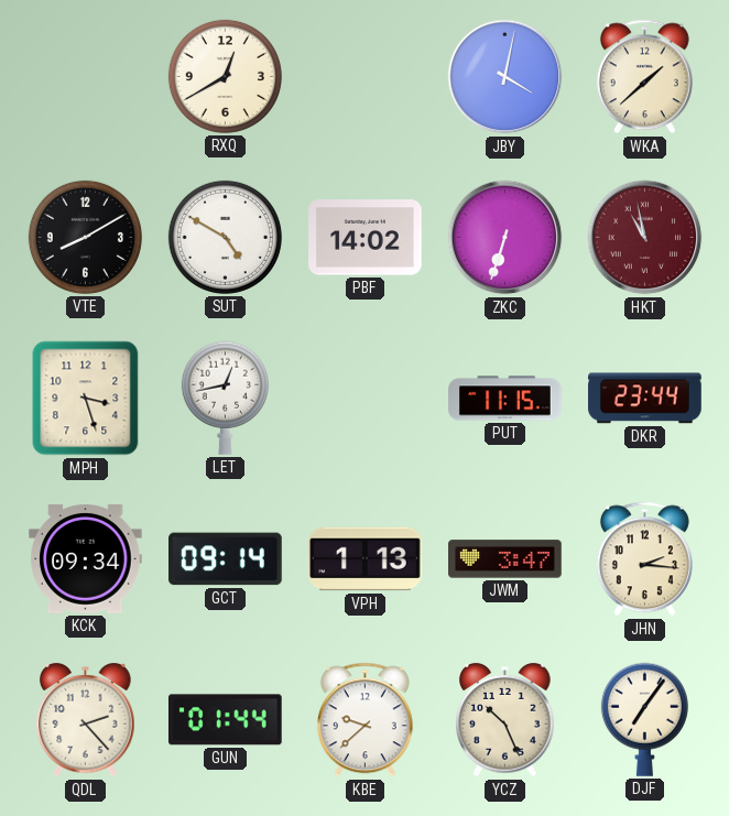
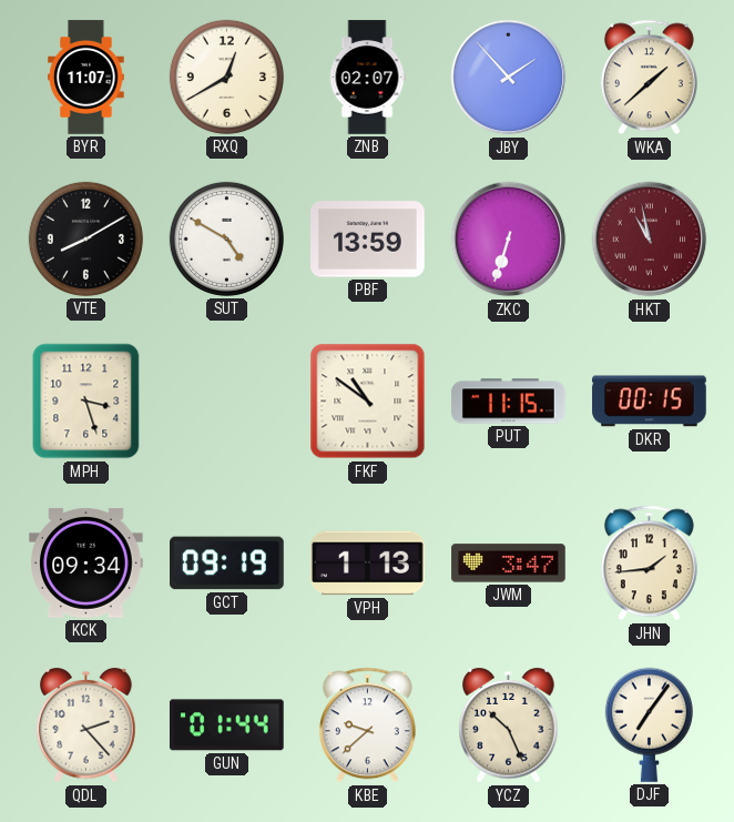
BYR: none -> 11:07 (86, 78)
ZNB: none -> 02:07 (367, 78)
JBY: 4:02 -> 1:53 (509, 78)
PBF: 14:02 -> 13:59 (368, 240)
LET: 12:43 -> none (225, 398)
FKF: none -> 10:51 (368, 402)
DKR: 23:44 -> 00:15 (650, 402)
GCT: 09:14 -> 09:19 (227, 564)
JHN: 2:16 -> 1:44 (649, 564)
